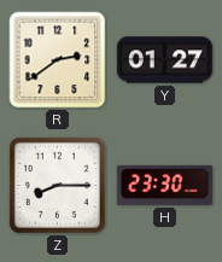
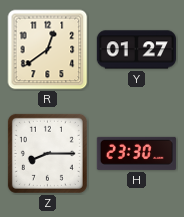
R: 2:39 -> 12:39 (48, 50)
